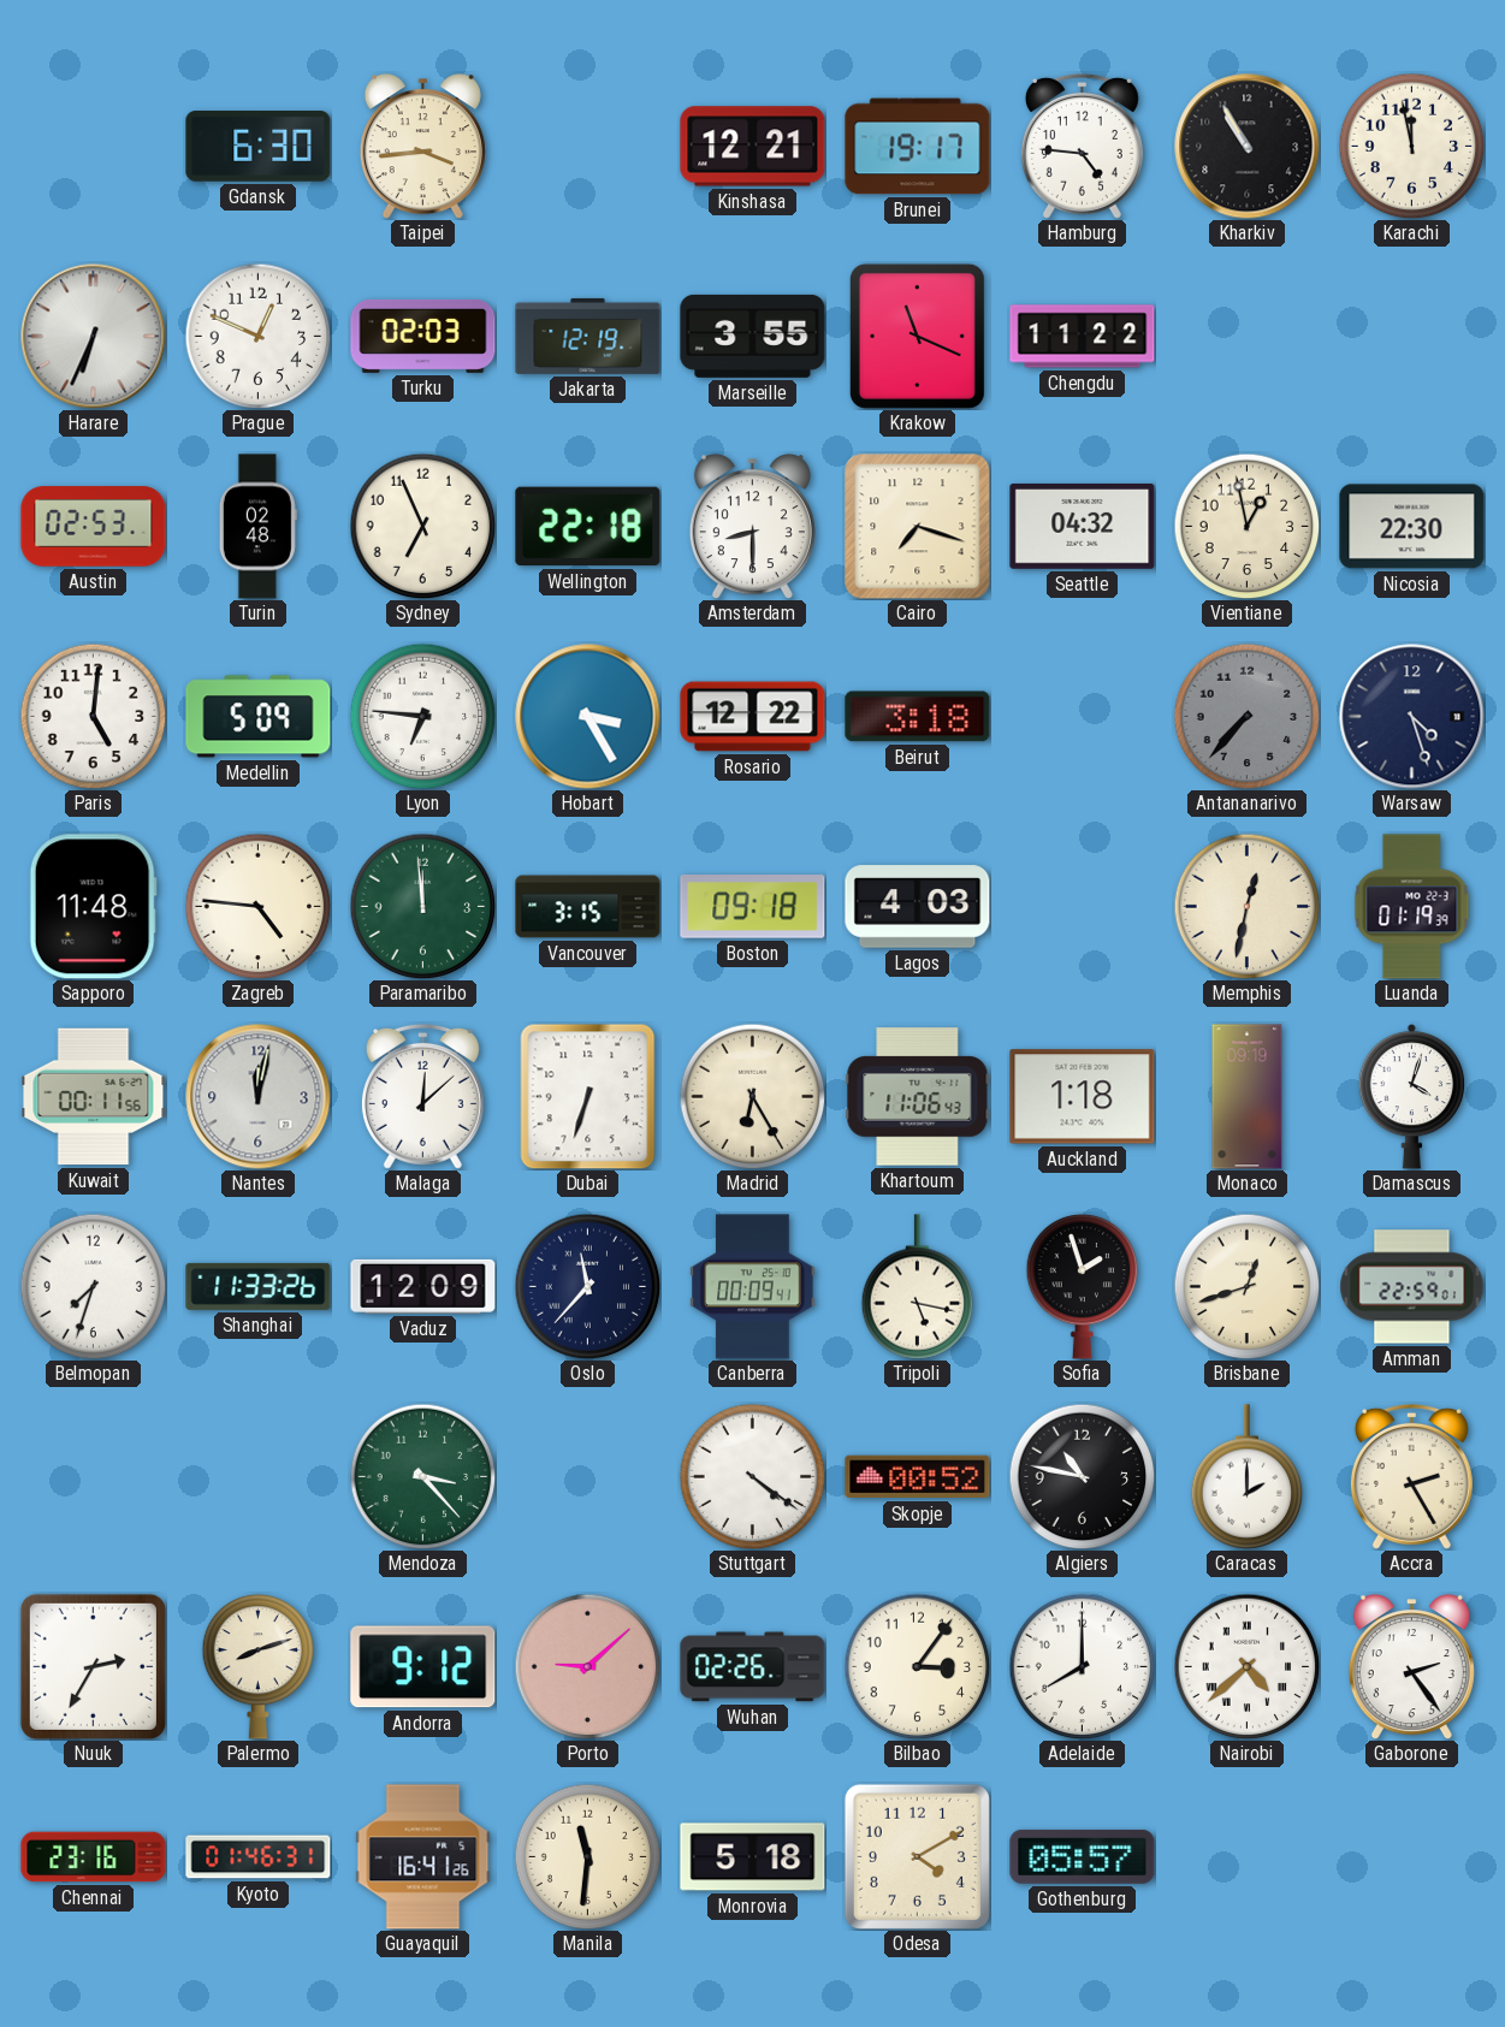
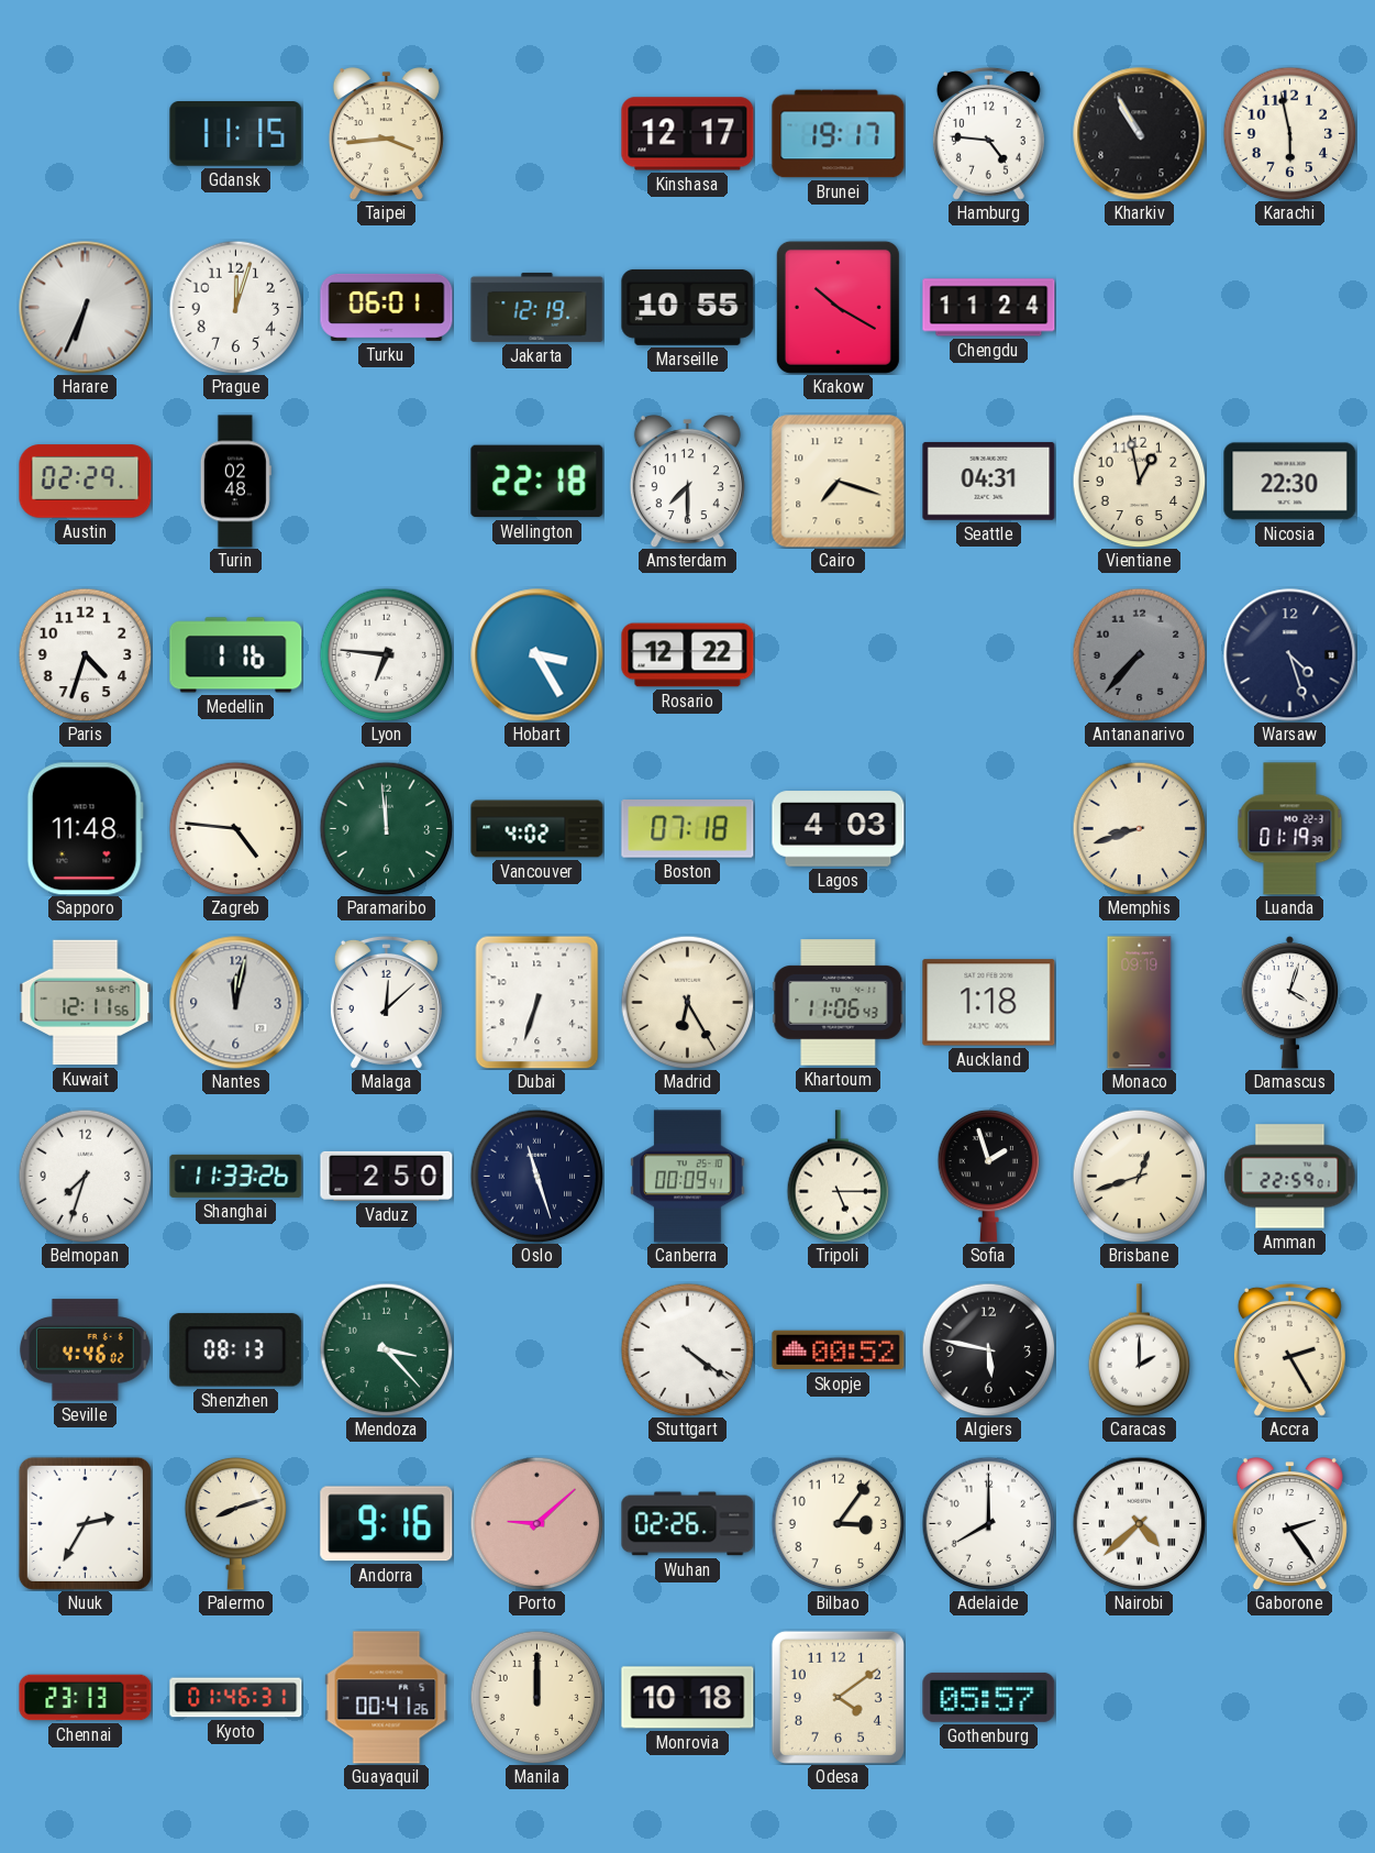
Gdansk: 6:30 -> 11:15 (236, 134)
Kinshasa: 12:21 -> 12:17 (688, 134)
Karachi: 11:58 -> 5:58 (1289, 133)
Prague: 12:49 -> 12:03 (235, 307)
Turku: 02:03 -> 06:01 (387, 307)
Marseille: 3:55 -> 10:55 (688, 307)
Krakow: 11:19 -> 10:20 (838, 307)
Chengdu: 11:22 -> 11:24 (989, 308)
Austin: 02:53 -> 02:29 (86, 482)
Sydney: 6:56 -> none (422, 526)
Amsterdam: 8:30 -> 7:30 (687, 482)
Seattle: 04:32 -> 04:31 (989, 481)
Paris: 5:01 -> 4:33 (85, 654)
Medellin: 5:09 -> 1:16 (236, 655)
Beirut: 3:18 -> none (918, 717)
Vancouver: 3:15 -> 4:02 (537, 829)
Boston: 09:18 -> 07:18 (688, 829)
Memphis: 12:32 -> 8:42 (1139, 828)
Kuwait: 00:11 -> 12:11 (86, 1003)
Vaduz: 12:09 -> 2:50 (387, 1176)
Oslo: 11:37 -> 11:27 (536, 1176)
Tripoli: 5:17 -> 5:15 (839, 1177)
Seville: none -> 4:46 (85, 1350)
Shenzhen: none -> 08:13 (236, 1350)
Algiers: 10:47 -> 5:47 (988, 1349)
Andorra: 9:12 -> 9:16 (387, 1524)
Chennai: 23:16 -> 23:13 (86, 1698)
Guayaquil: 16:41 -> 00:41 (387, 1698)
Manila: 11:31 -> 12:00 (536, 1697)
Monrovia: 5:18 -> 10:18 (688, 1698)
Odesa: 4:10 -> 4:09 (838, 1697)
